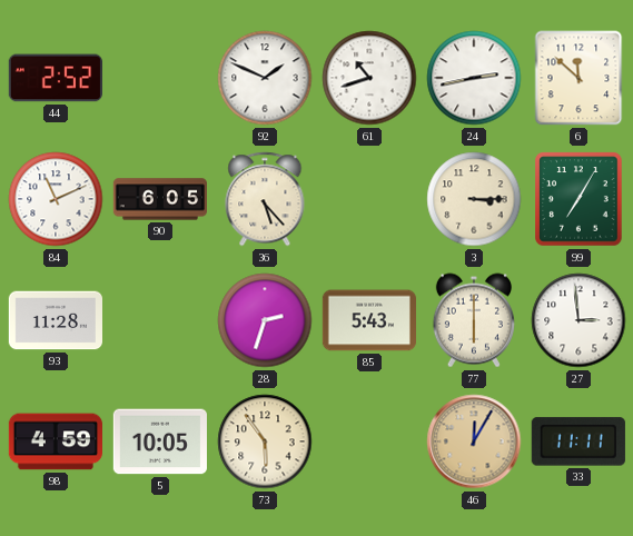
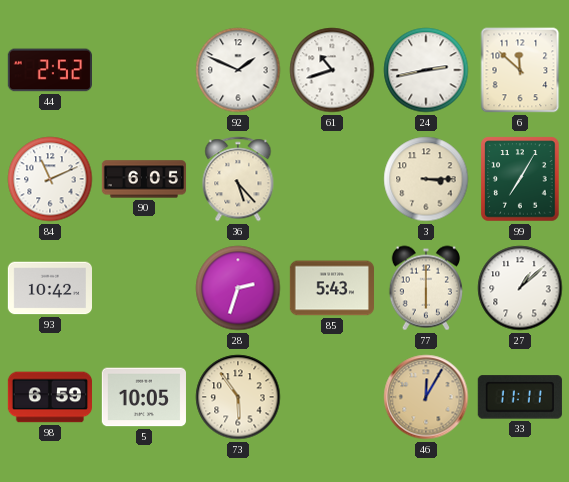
93: 11:28 -> 10:42 (49, 288)
27: 2:59 -> 1:08 (520, 288)
98: 4:59 -> 6:59 (49, 397)
